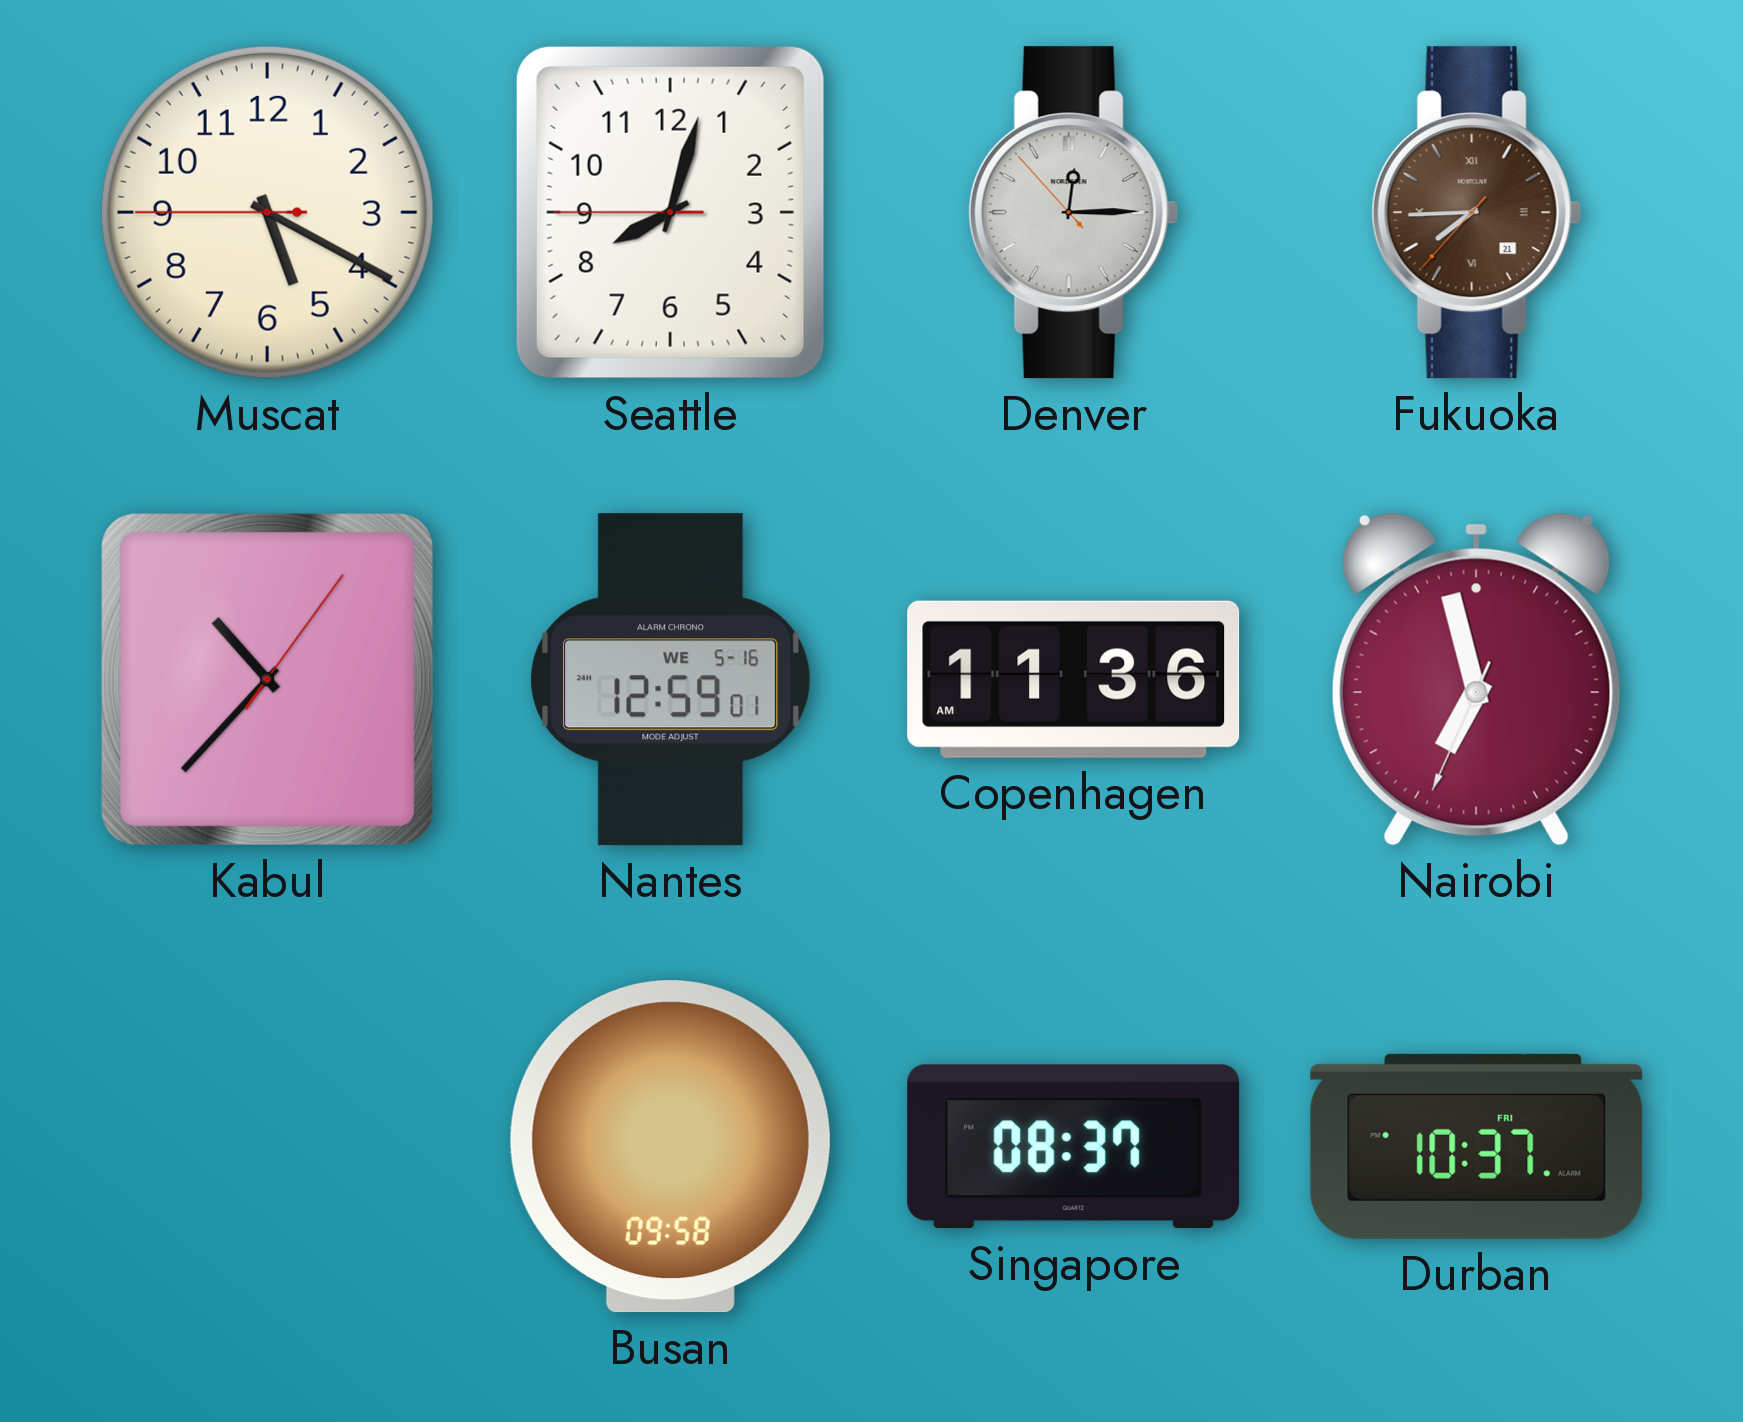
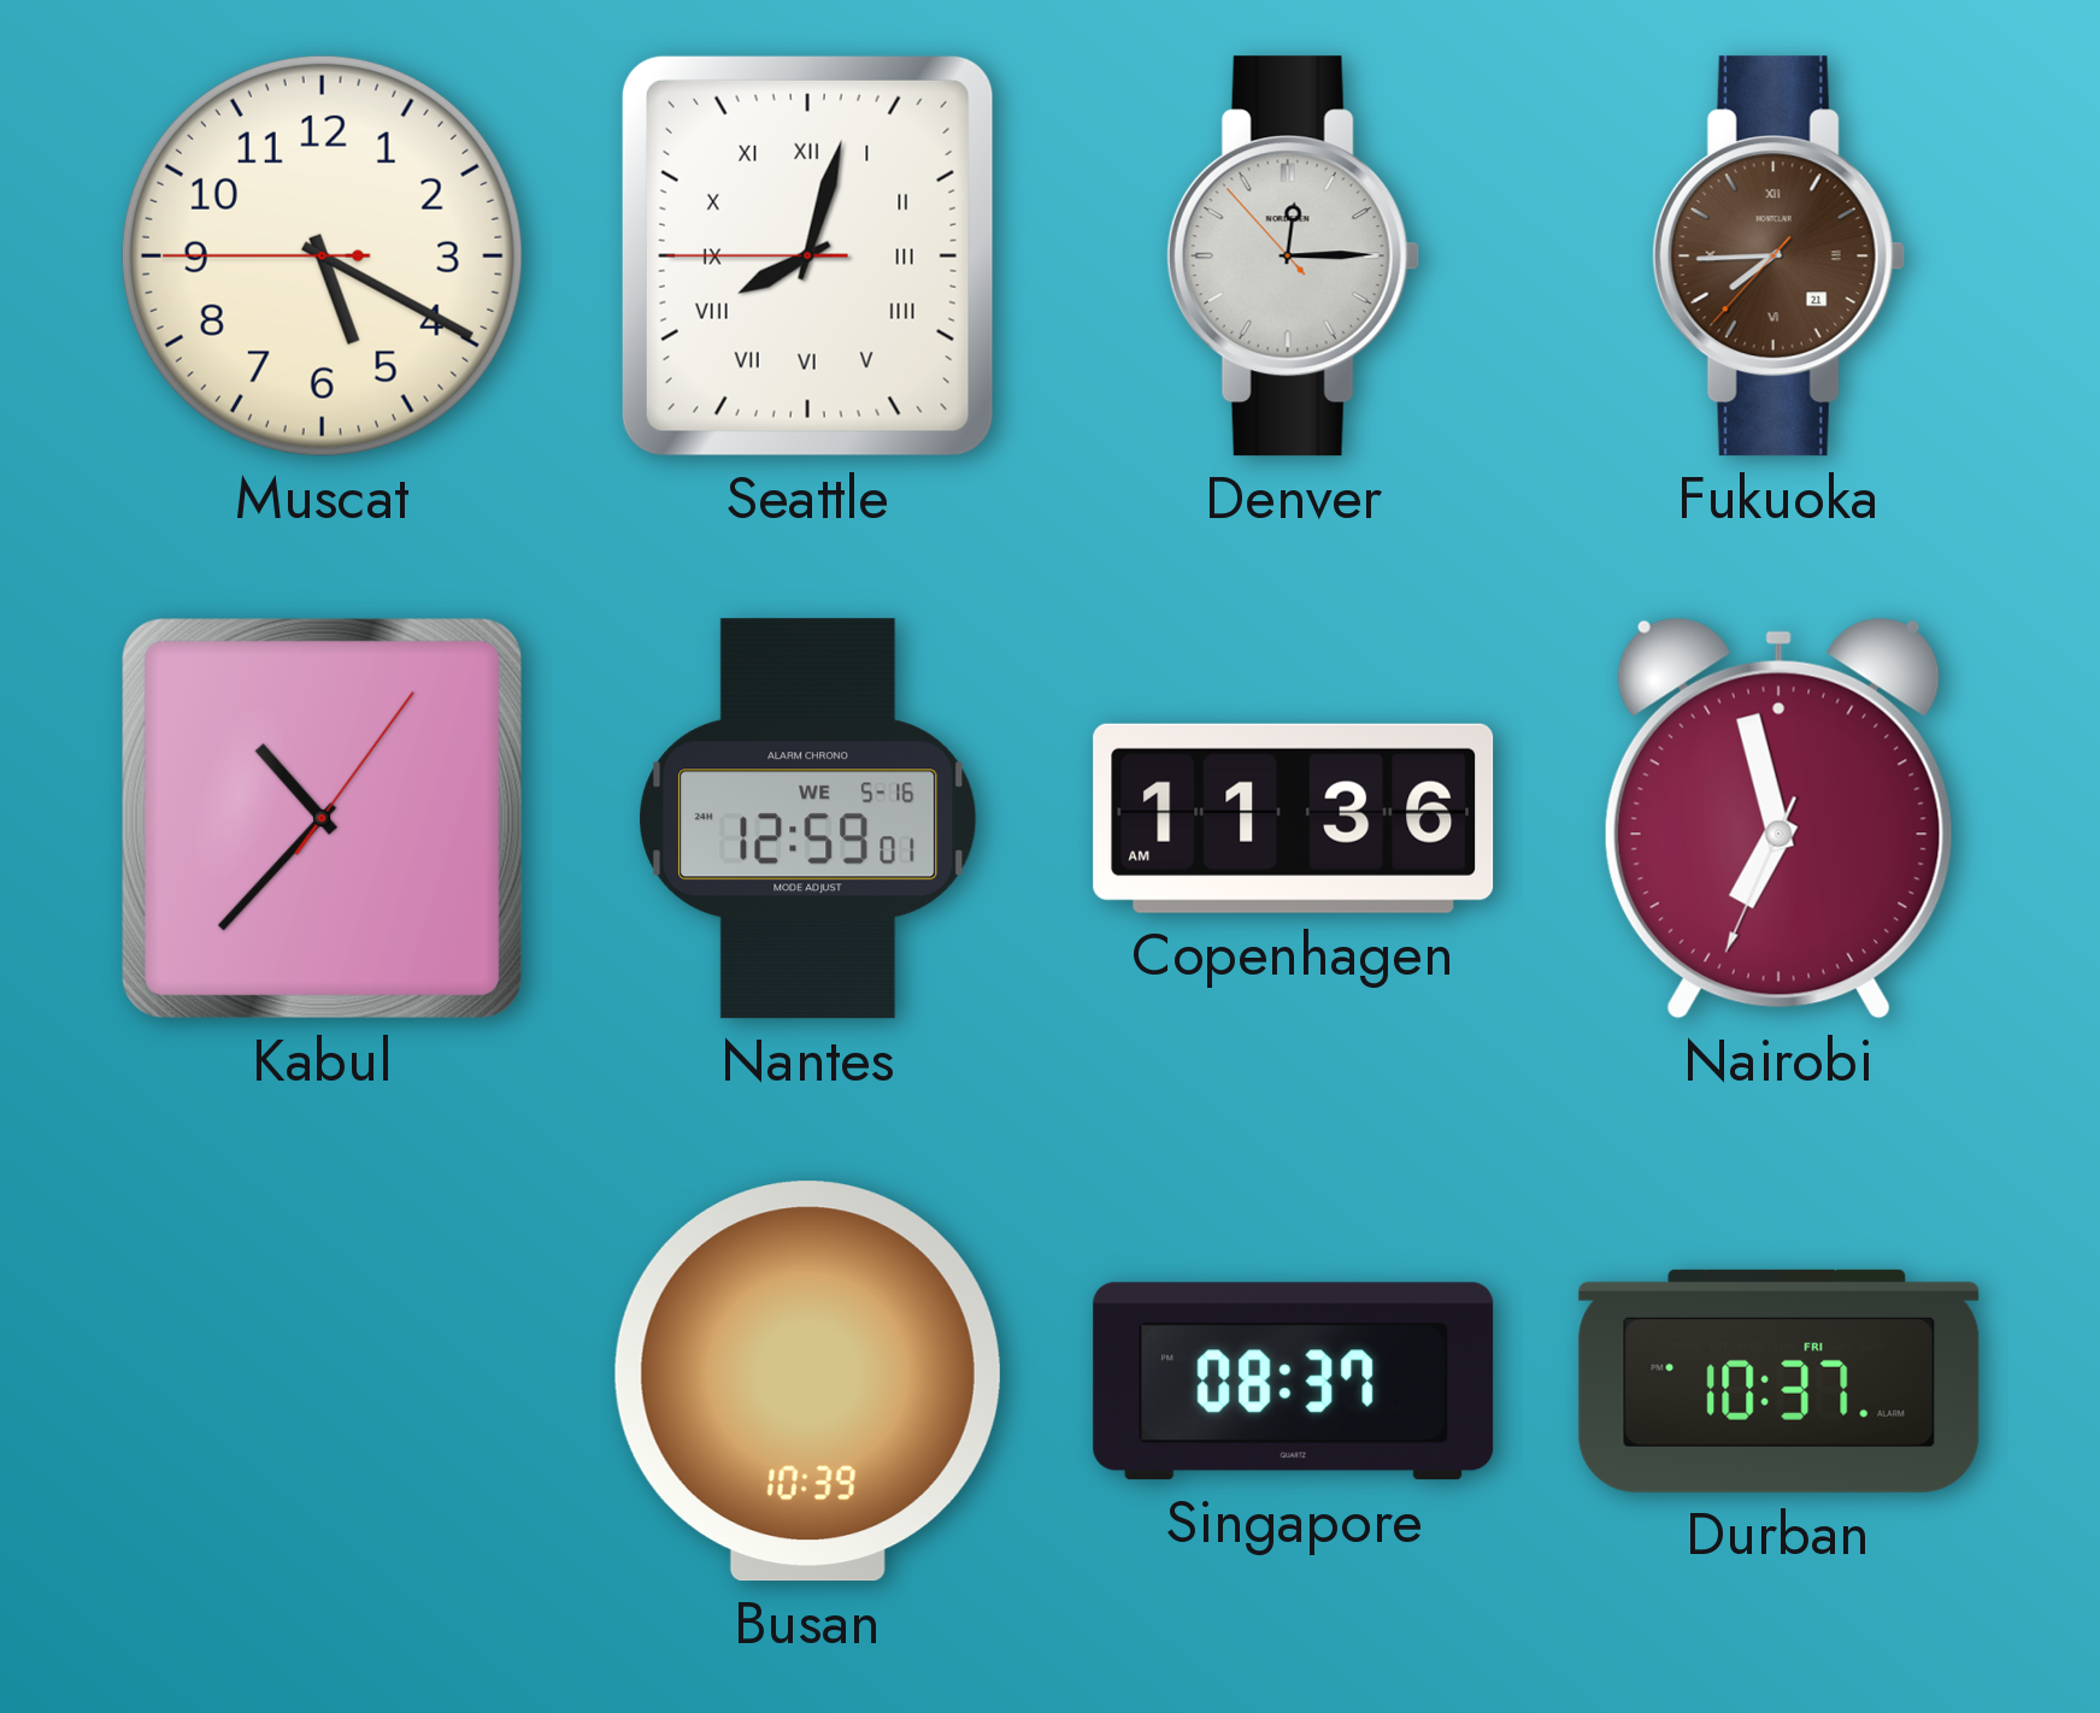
Seattle numerals: Arabic -> Roman (807, 255)
Busan: 09:58 -> 10:39 (807, 1382)
